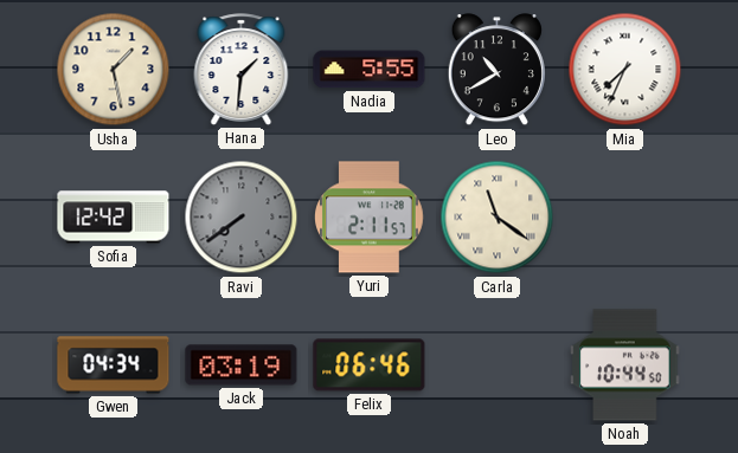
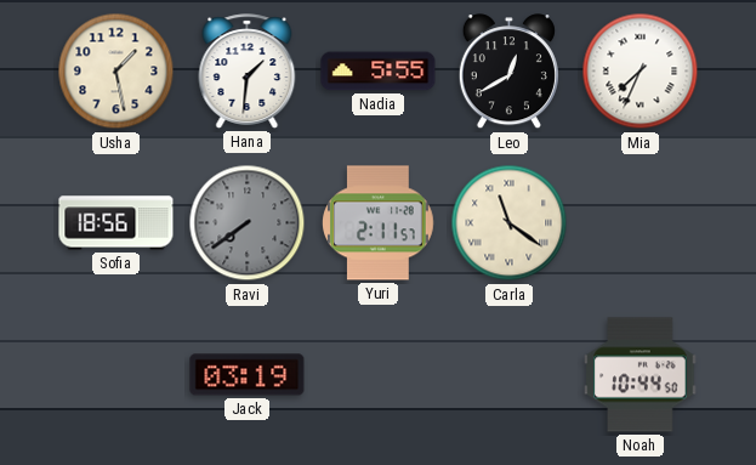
Leo: 10:40 -> 12:40 (508, 72)
Sofia: 12:42 -> 18:56 (116, 223)
Gwen: 04:34 -> none (114, 365)
Felix: 06:46 -> none (370, 365)
